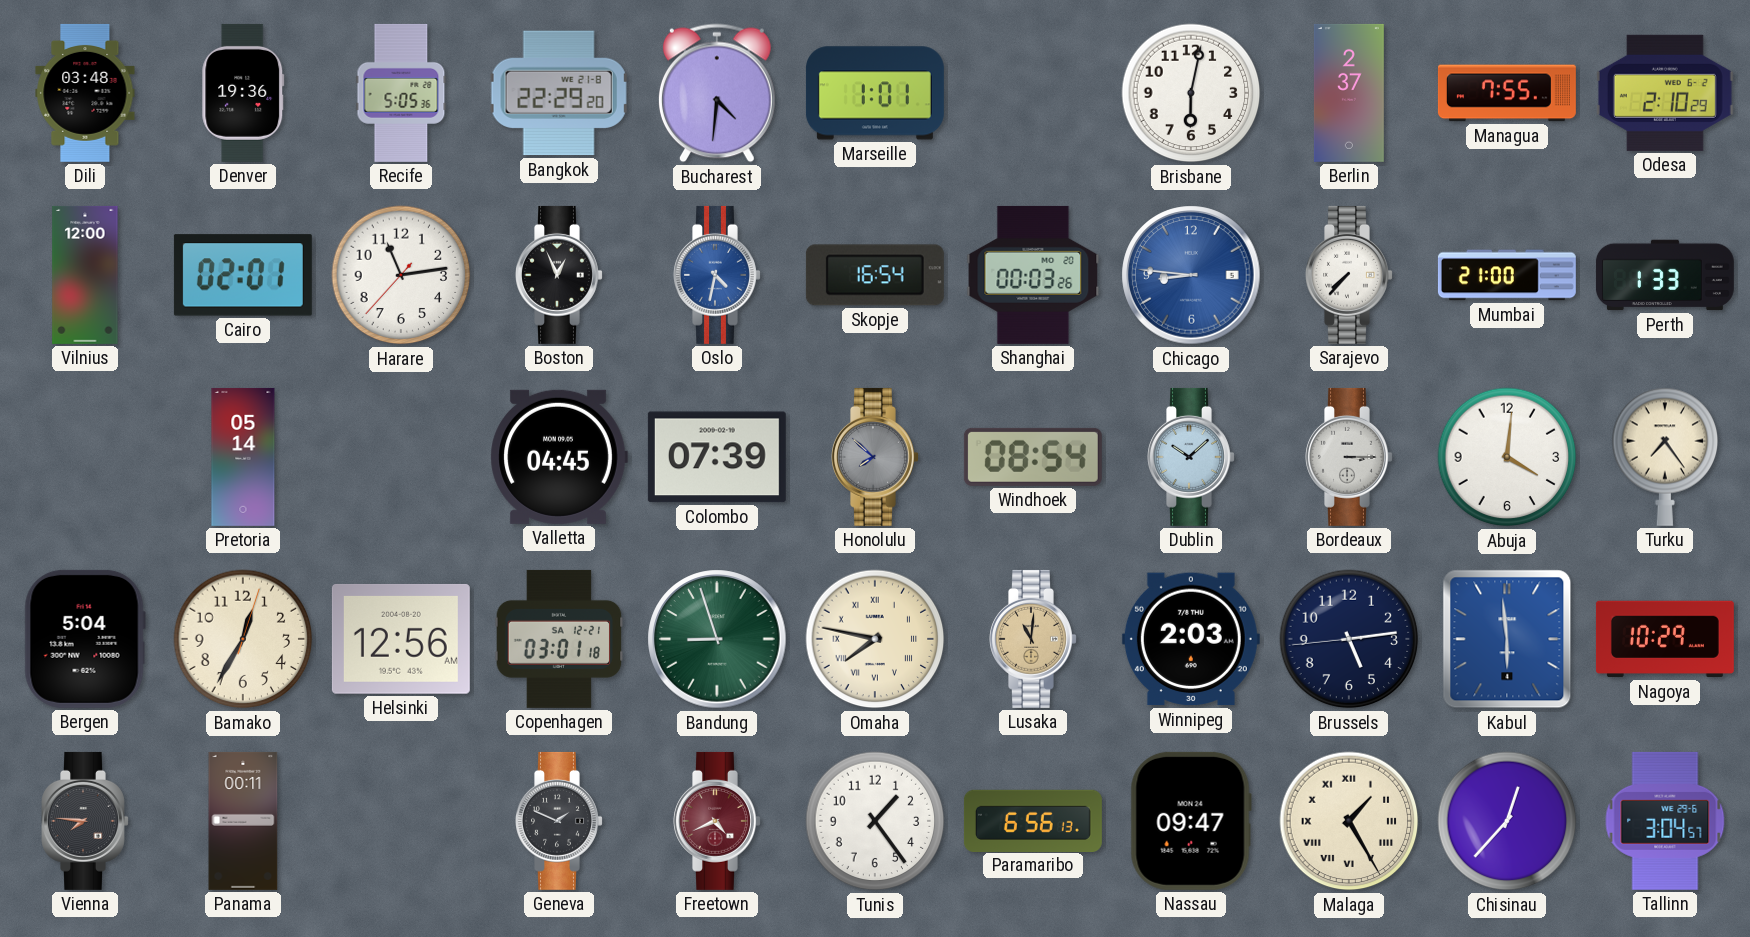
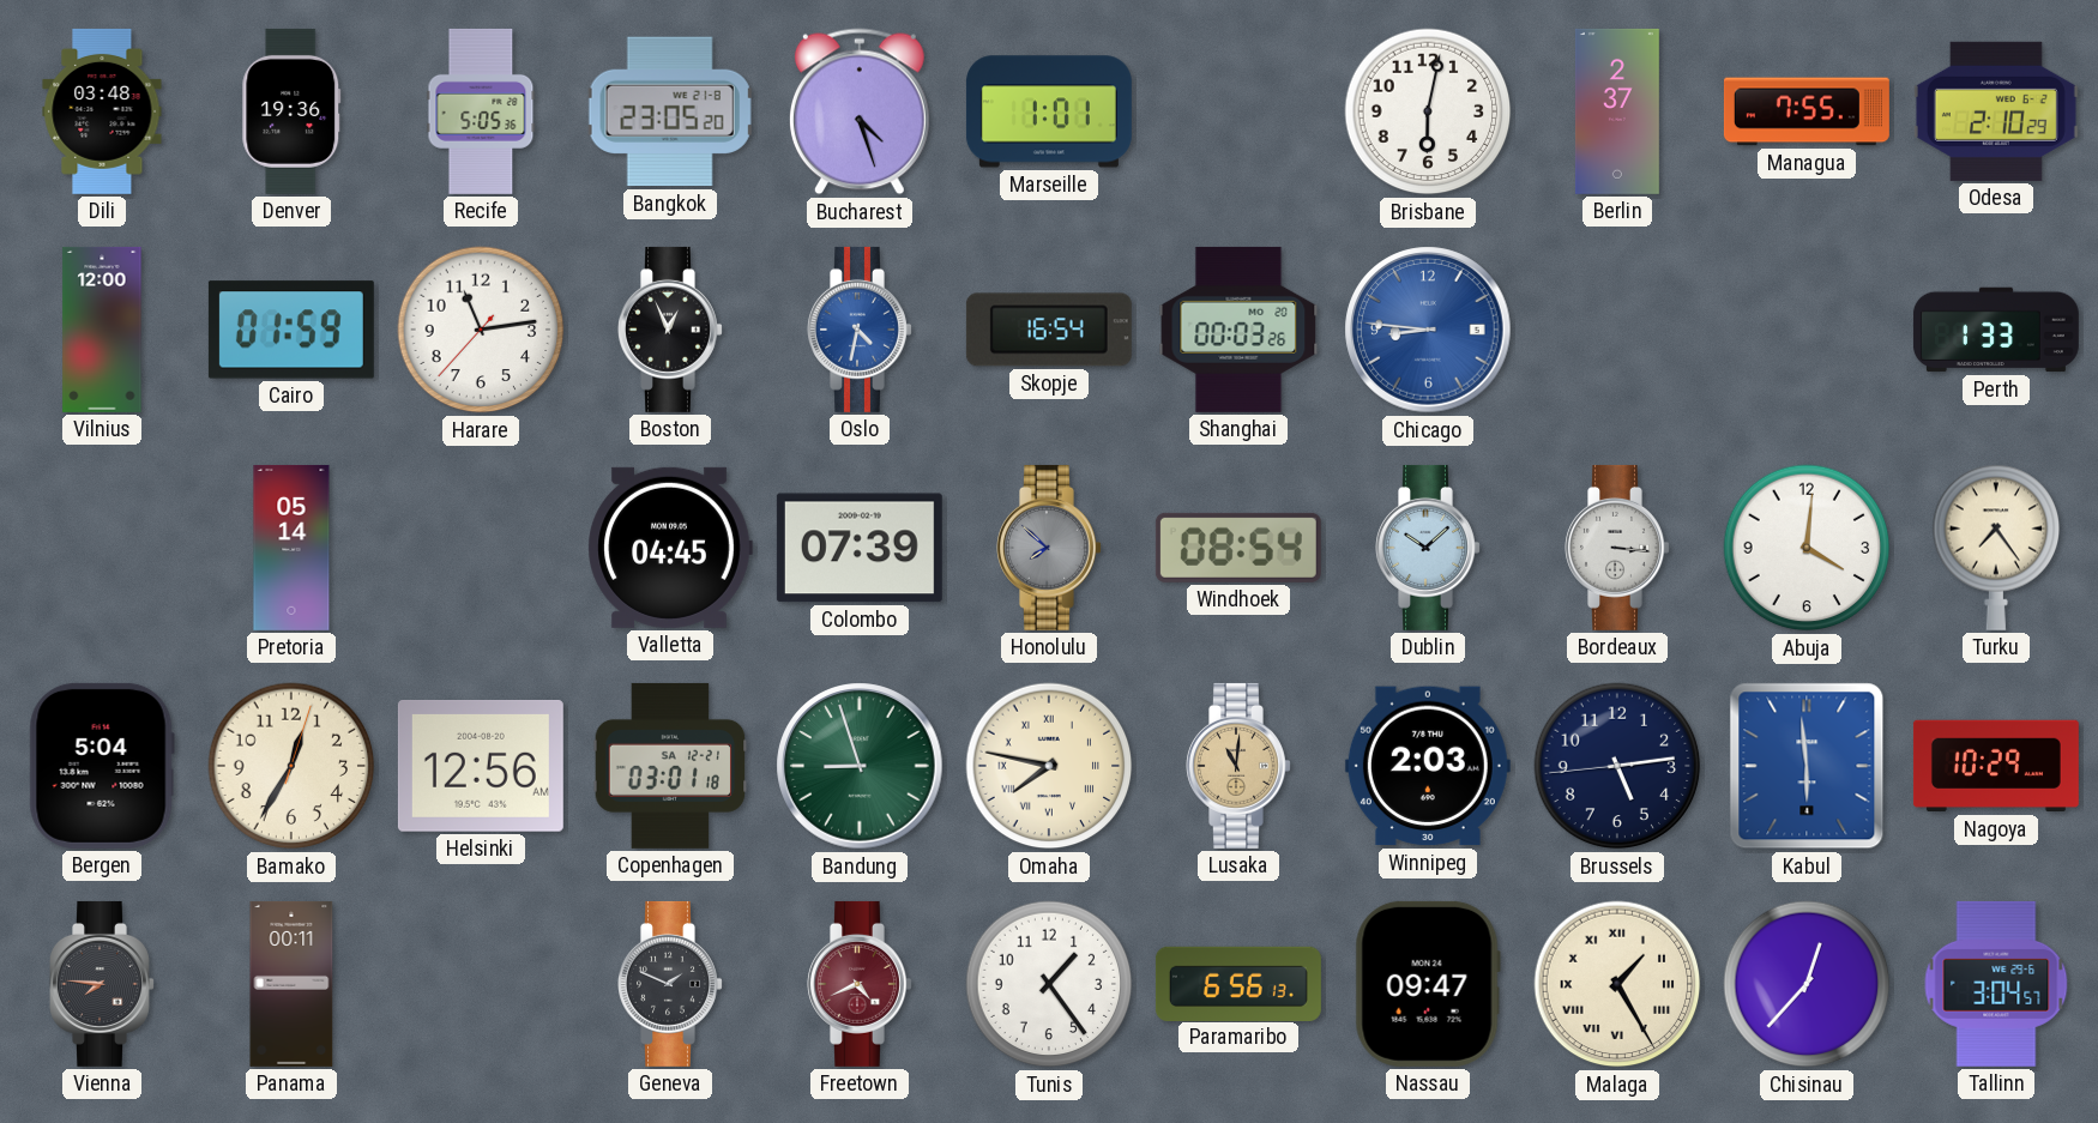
Bangkok: 22:29 -> 23:05 (670, 111)
Bucharest: 4:31 -> 4:27 (860, 111)
Cairo: 02:01 -> 01:59 (291, 330)
Sarajevo: 7:37 -> none (1349, 275)
Mumbai: 21:00 -> none (1507, 275)
Bordeaux: 3:15 -> 3:16 (1617, 548)
